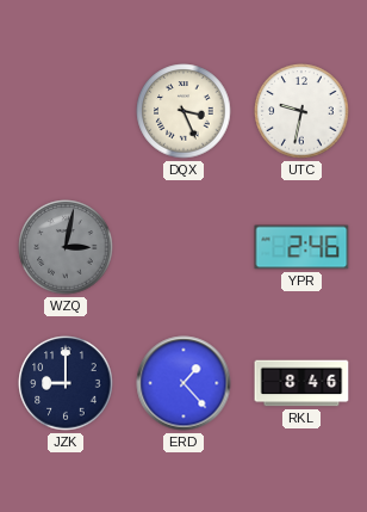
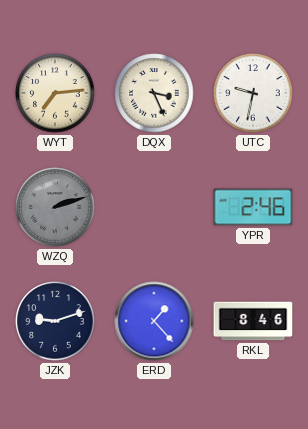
WYT: none -> 7:14 (55, 93)
WZQ: 3:02 -> 2:12 (55, 207)
JZK: 9:00 -> 9:12 (55, 321)
